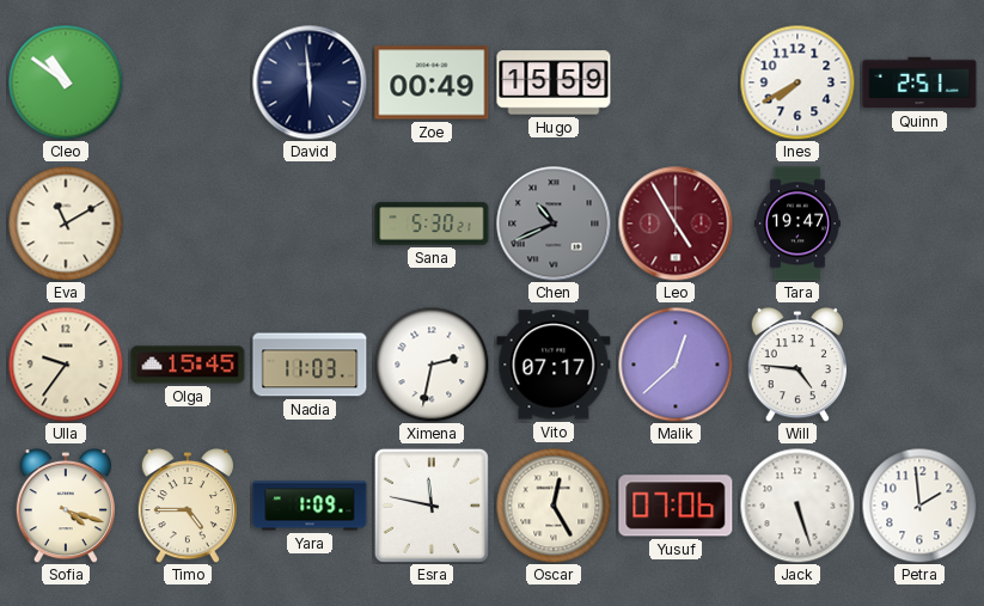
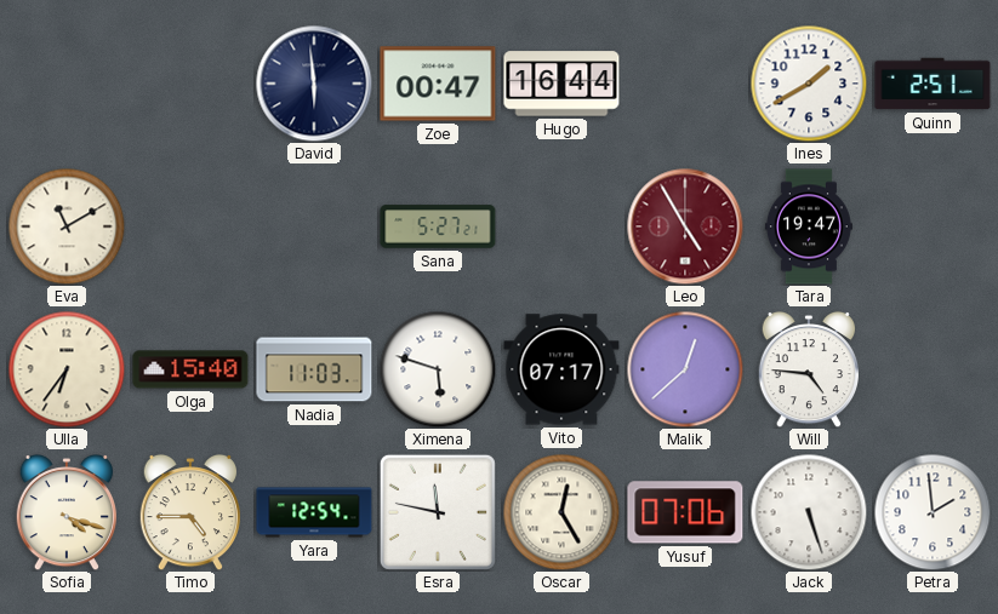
Cleo: 10:51 -> none (66, 82)
Zoe: 00:49 -> 00:47 (438, 84)
Hugo: 15:59 -> 16:44 (561, 84)
Ines: 7:40 -> 1:40 (809, 84)
Sana: 5:30 -> 5:27 (438, 226)
Chen: 10:41 -> none (554, 224)
Ulla: 9:36 -> 6:36 (67, 369)
Olga: 15:45 -> 15:40 (190, 369)
Ximena: 2:32 -> 5:48 (438, 369)
Yara: 1:09 -> 12:54 (314, 512)
